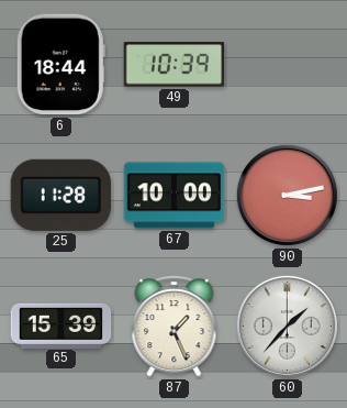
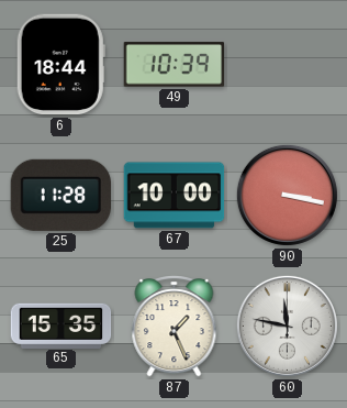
90: 3:13 -> 3:17 (287, 195)
65: 15:39 -> 15:35 (61, 326)
60: 1:37 -> 11:47 (287, 326)
